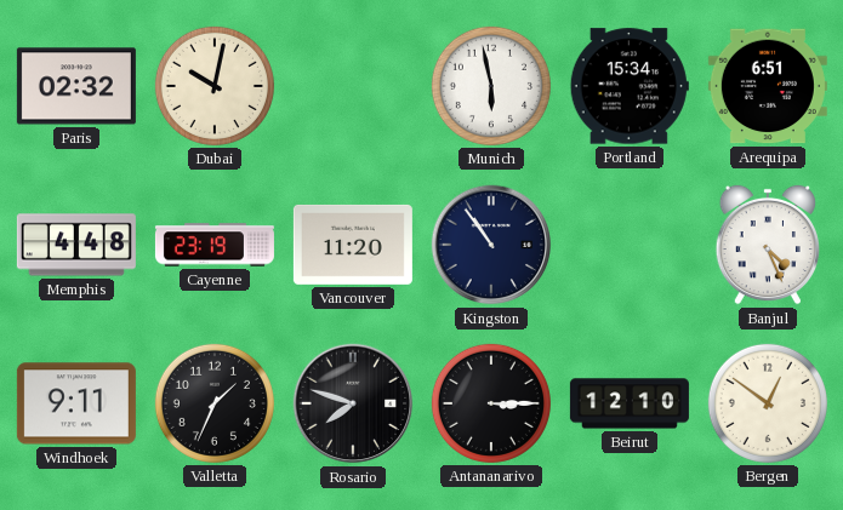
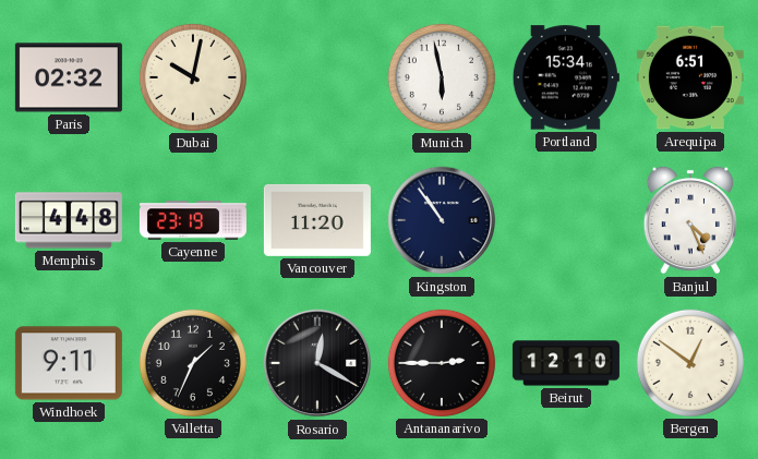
Rosario: 7:48 -> 12:20 (317, 363)
Antananarivo: 3:15 -> 2:45 (442, 363)
